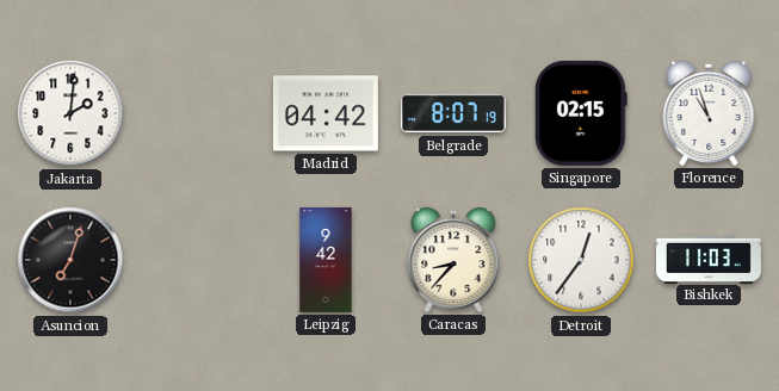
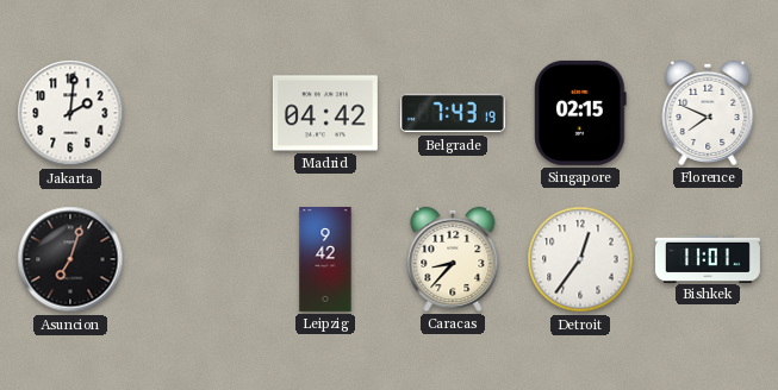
Belgrade: 8:07 -> 7:43 (453, 113)
Florence: 10:57 -> 7:49 (708, 113)
Bishkek: 11:03 -> 11:01 (708, 258)
